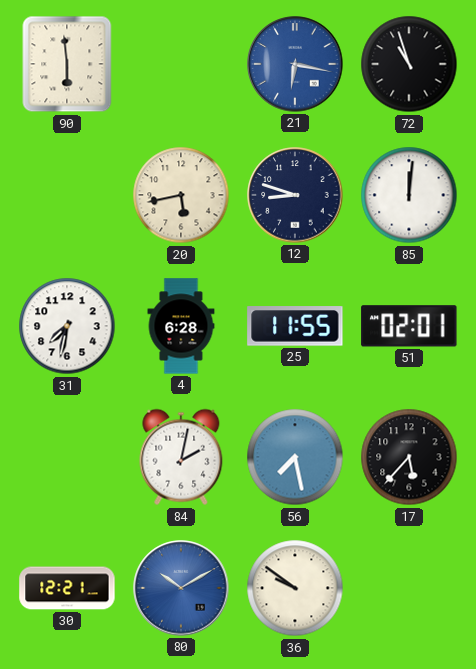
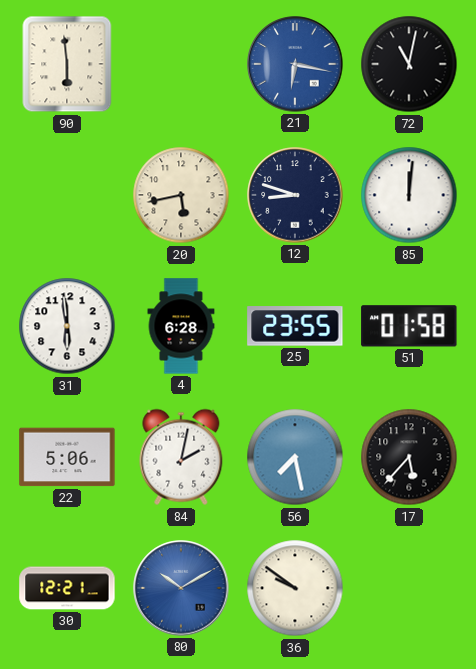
72: 10:57 -> 11:02 (409, 64)
31: 7:32 -> 5:59 (67, 326)
25: 11:55 -> 23:55 (295, 326)
51: 02:01 -> 01:58 (409, 326)
22: none -> 5:06 (67, 457)
